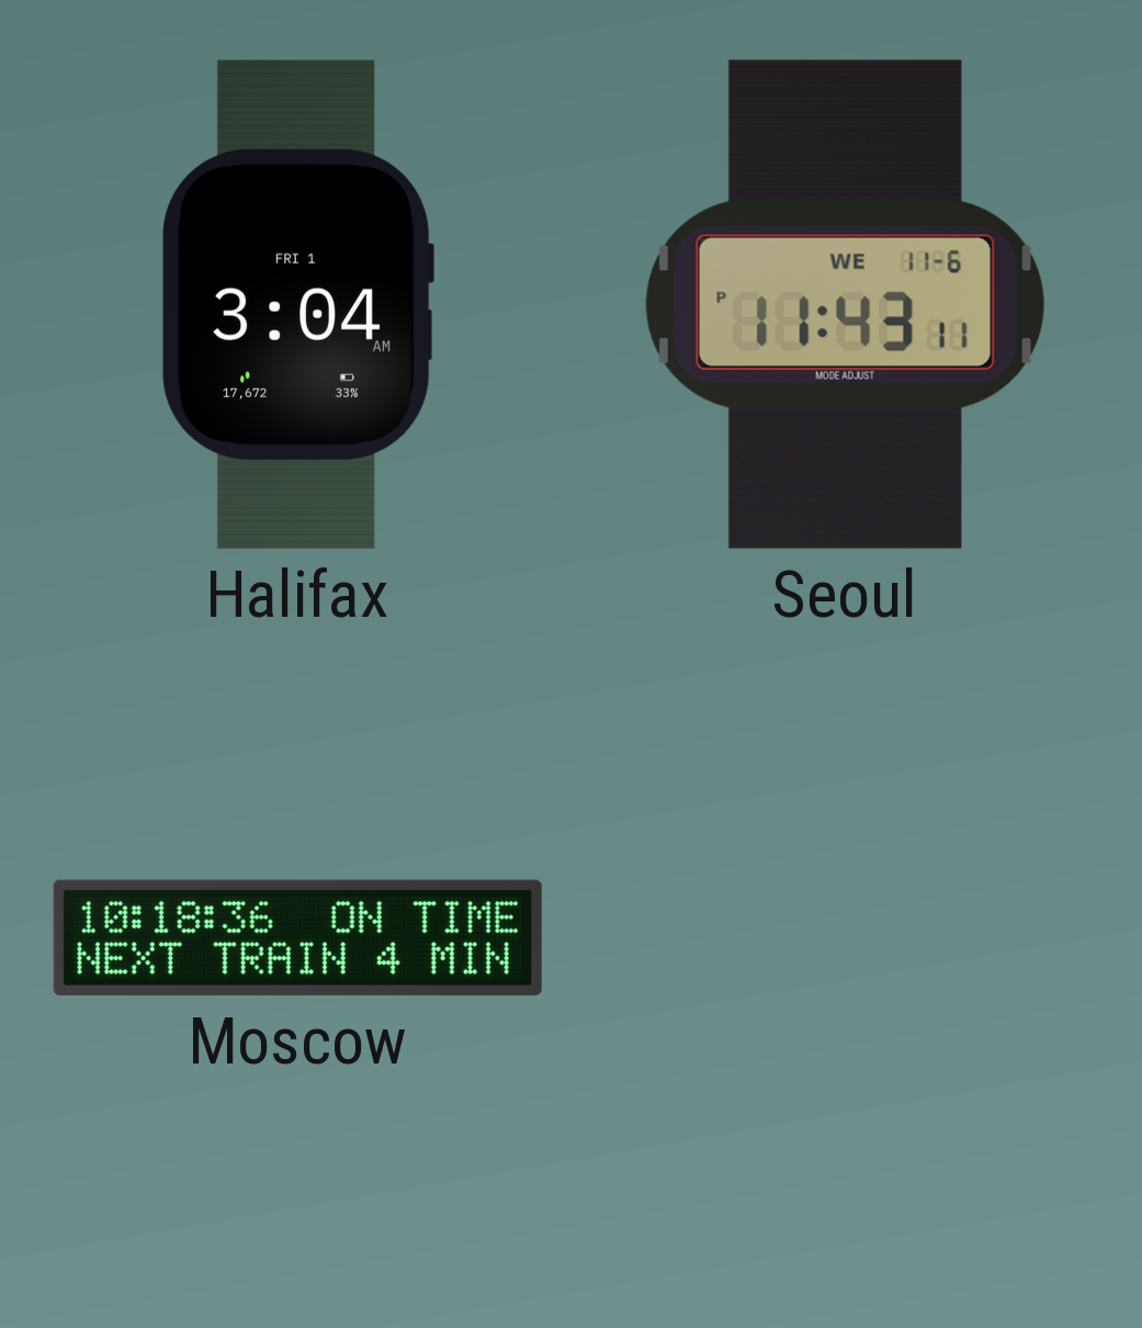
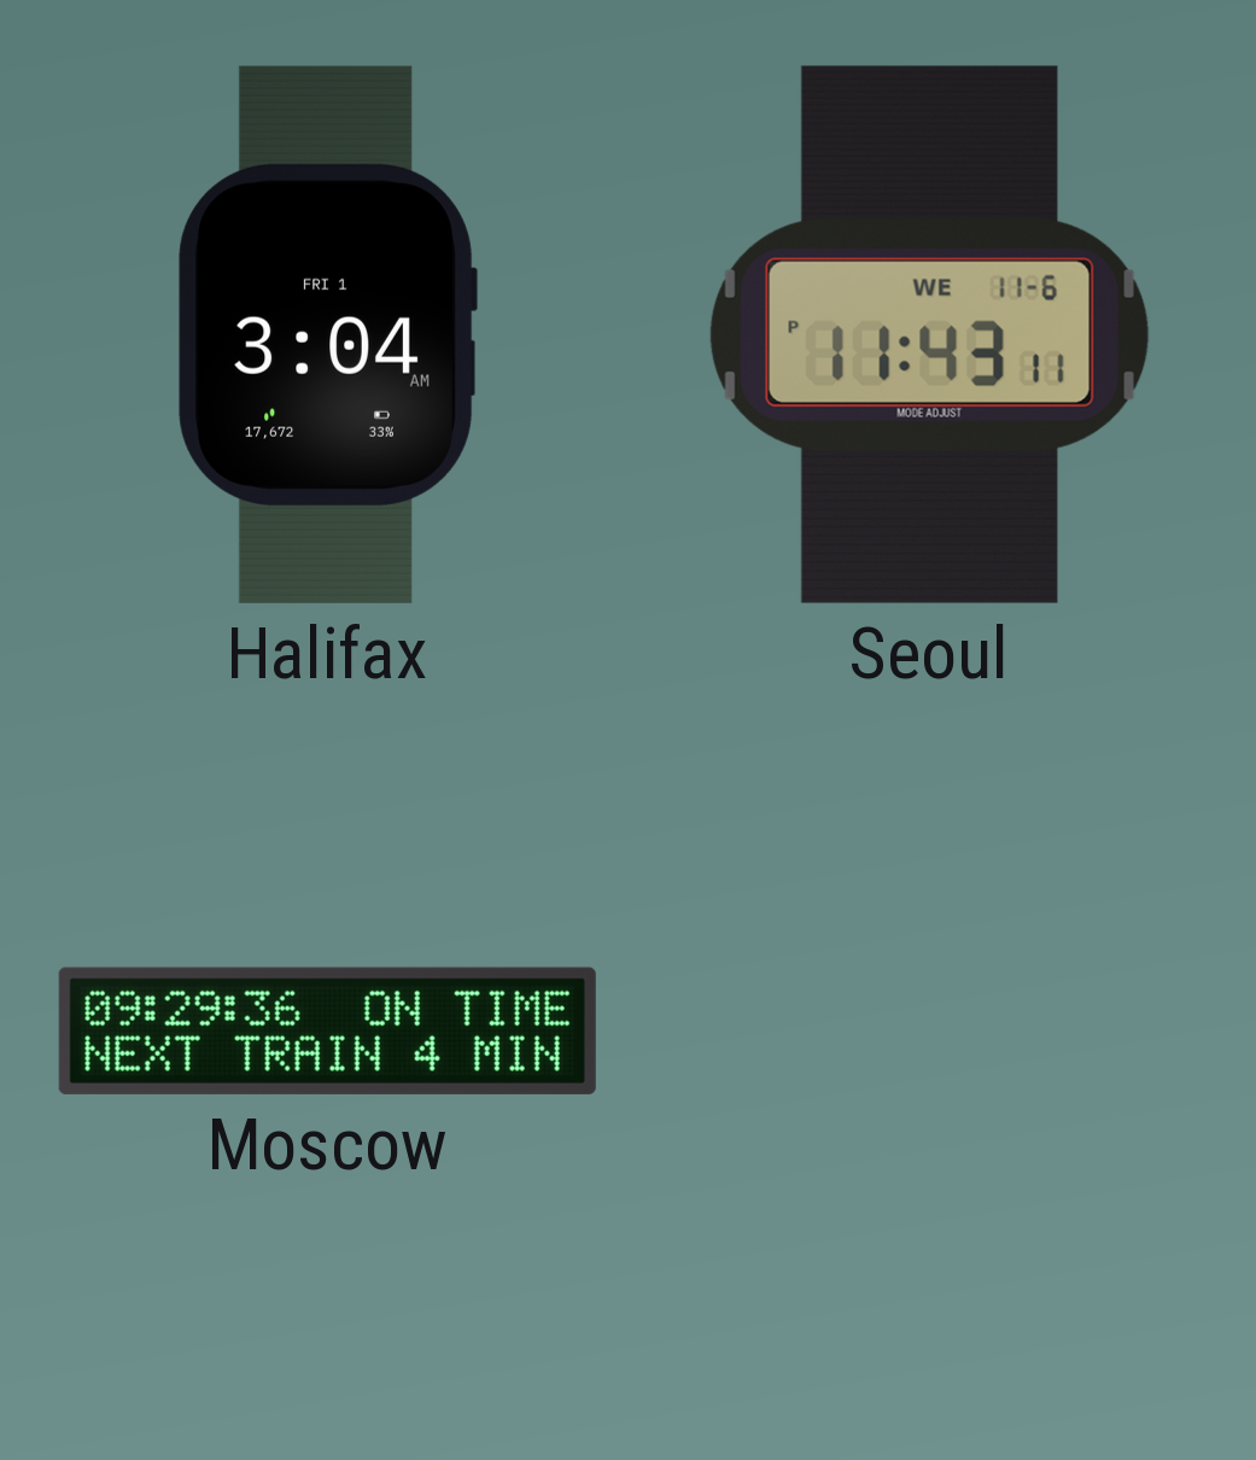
Moscow: 10:18 -> 09:29 (327, 1030)
